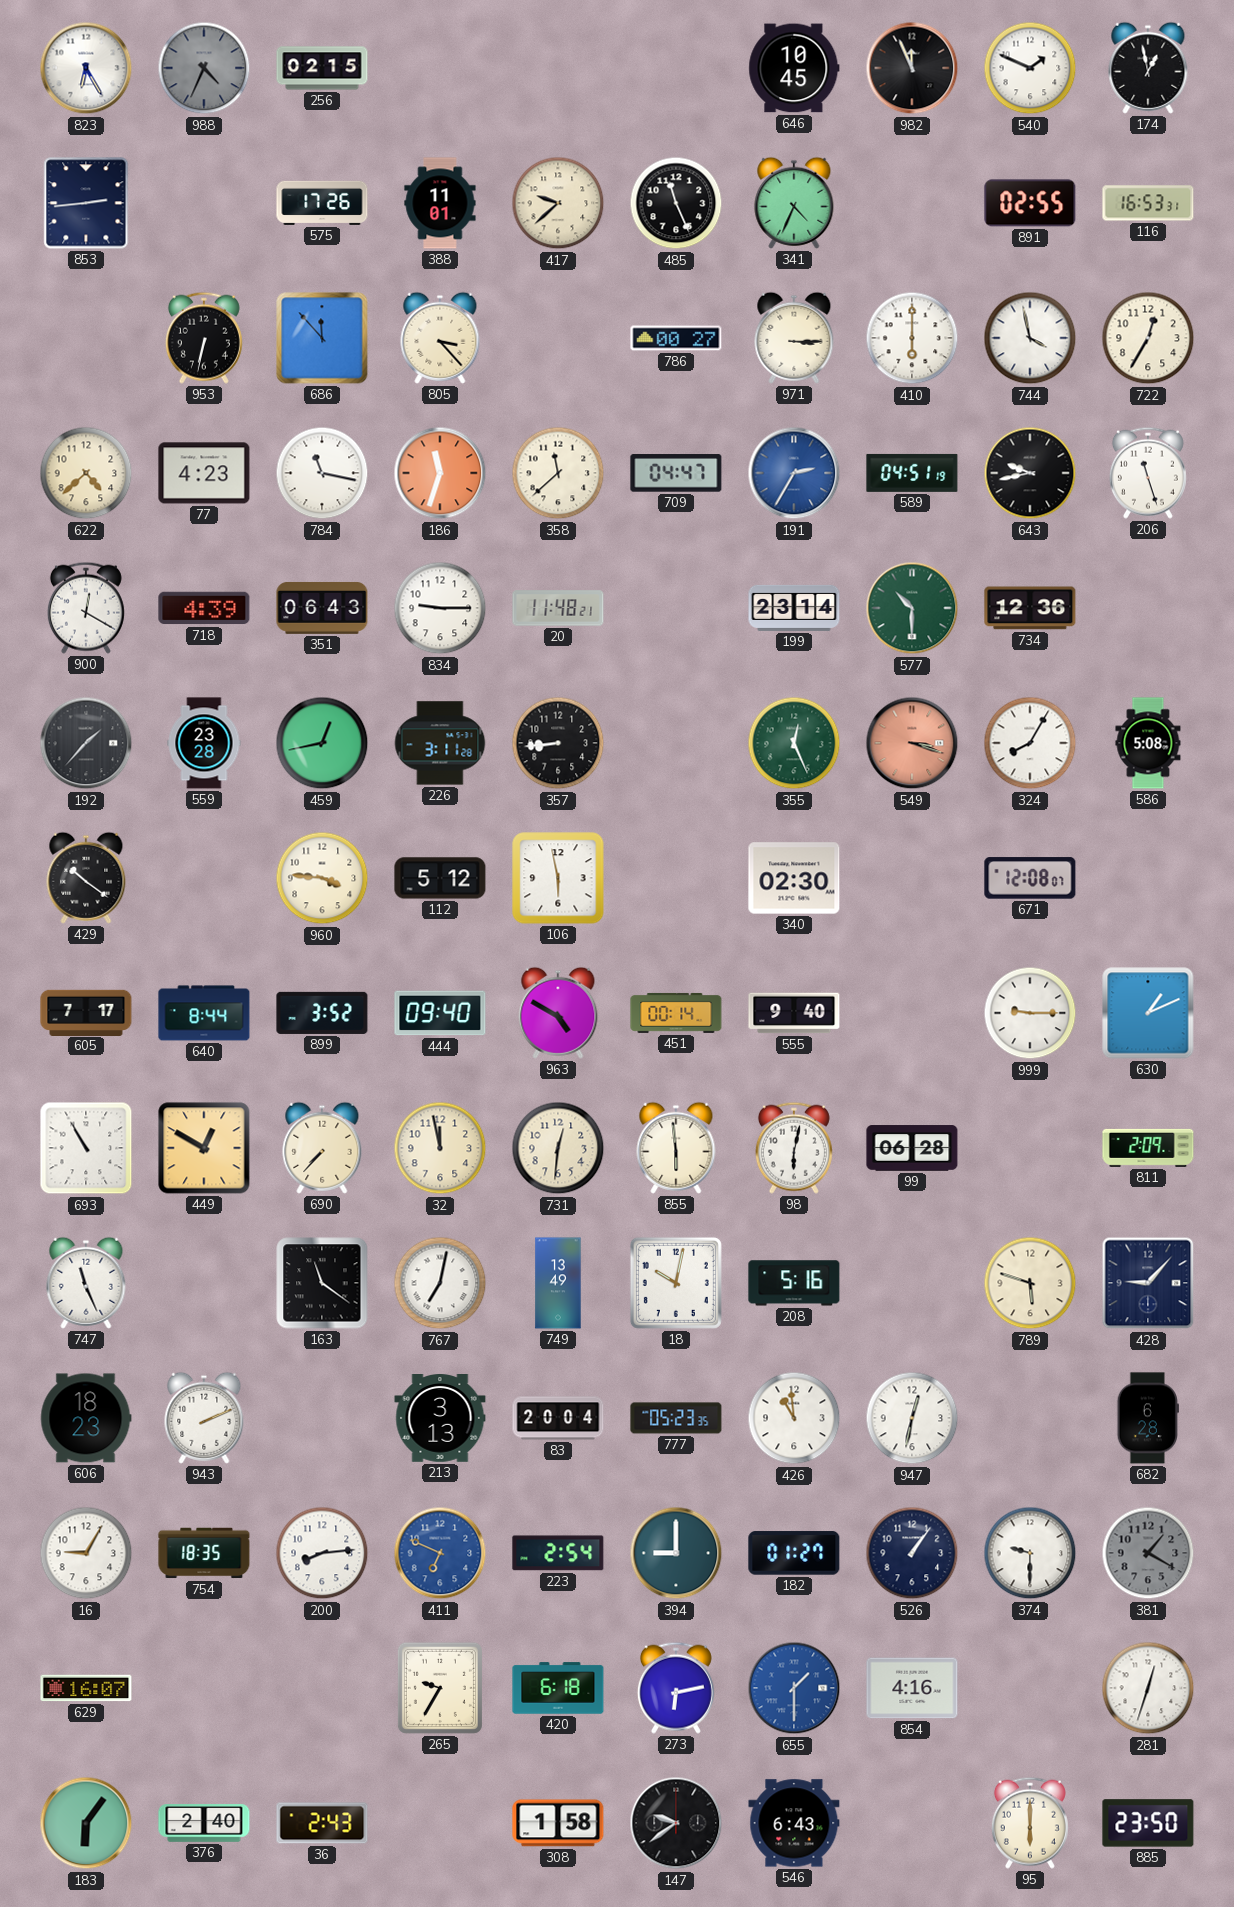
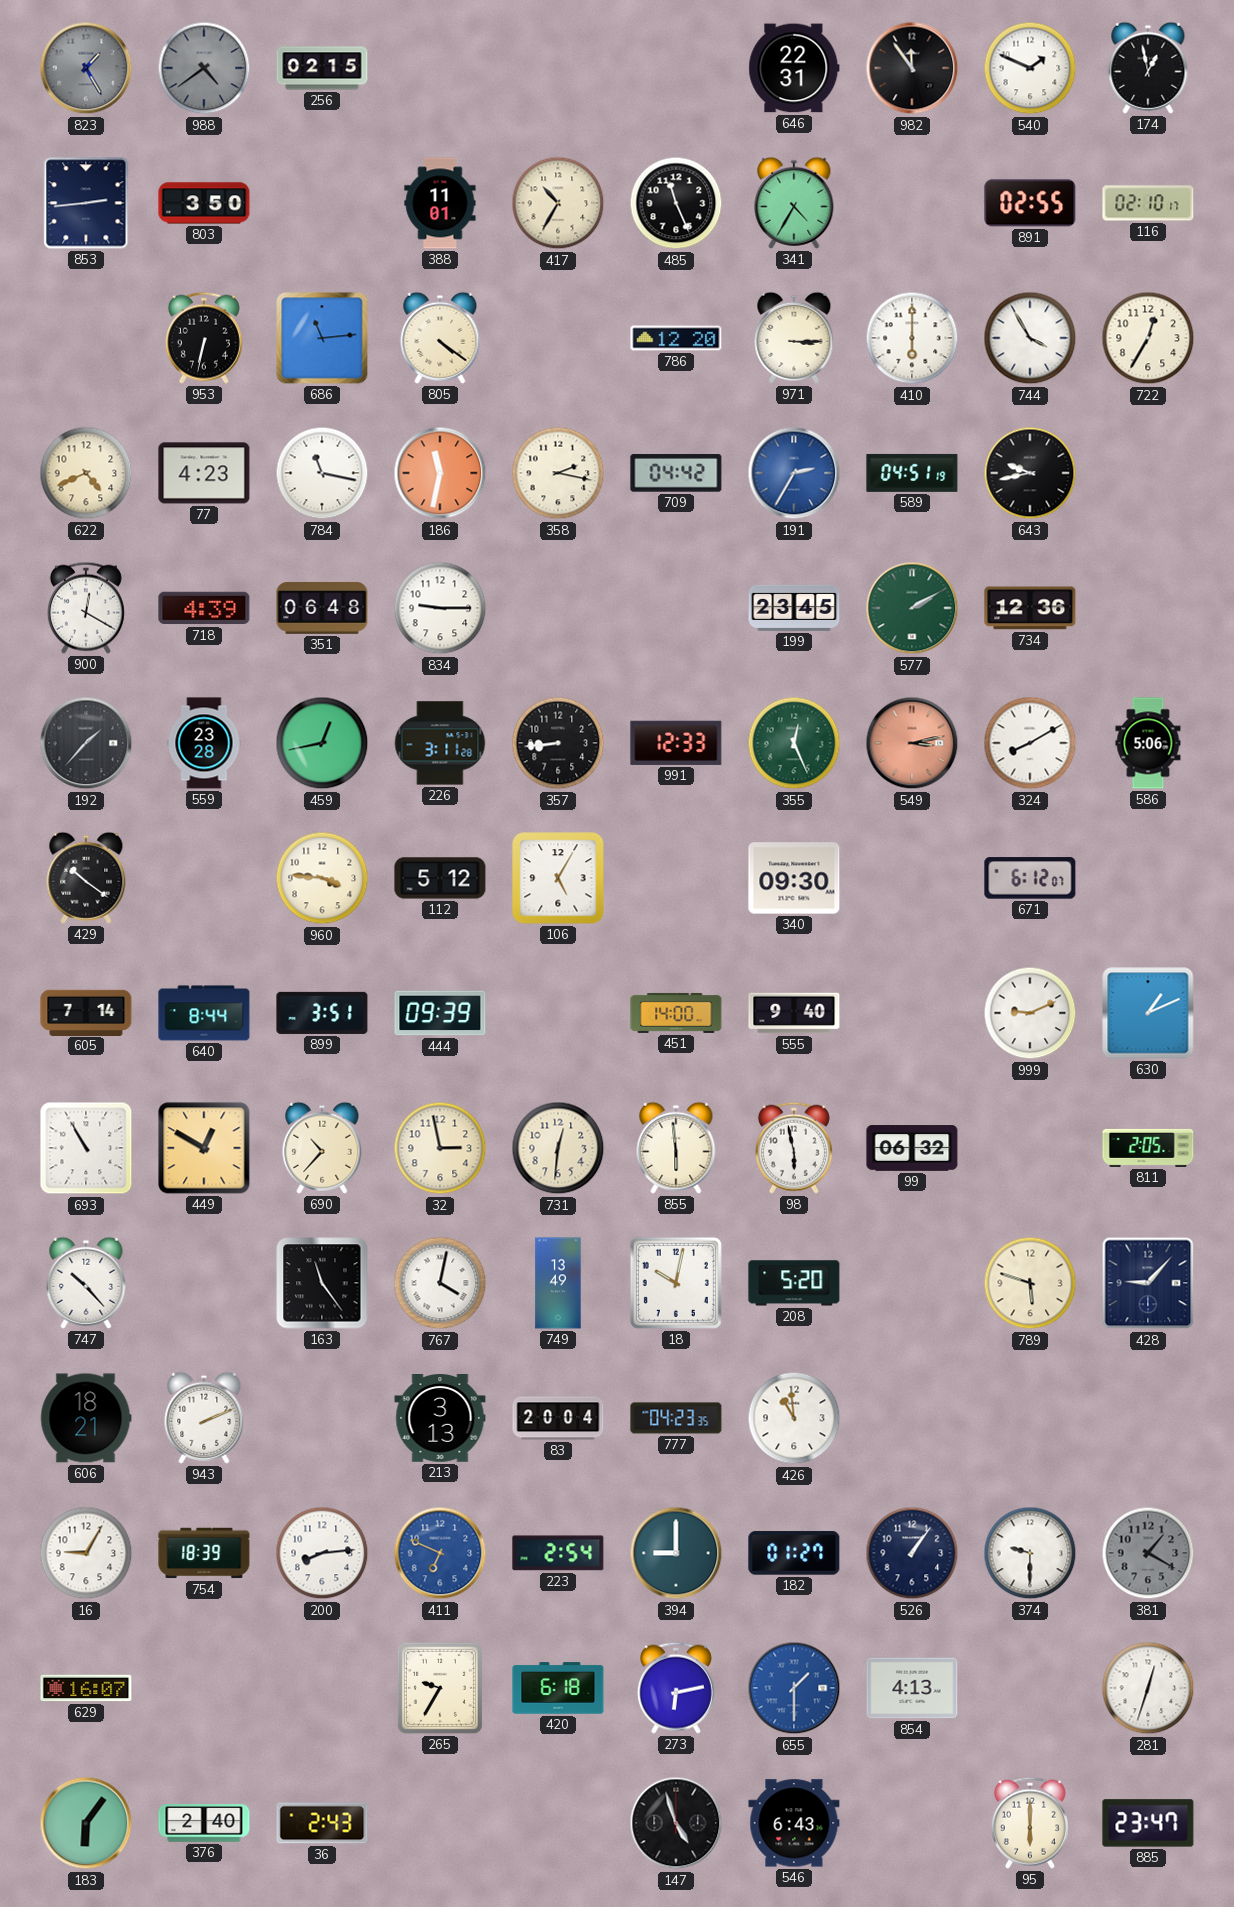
823: 6:25 -> 1:25 (86, 68)
823 dial: white -> grey (86, 68)
988: 4:34 -> 4:39 (204, 68)
646: 10:45 -> 22:31 (794, 68)
982: 11:56 -> 11:54 (912, 68)
803: none -> 3:50 (204, 203)
575: 17:26 -> none (322, 203)
417: 9:38 -> 10:35 (558, 203)
341: 4:34 -> 4:35 (794, 203)
116: 16:53 -> 02:10 (1148, 203)
686: 11:53 -> 11:14 (322, 338)
805: 3:23 -> 4:21 (440, 338)
786: 00:27 -> 12:20 (676, 338)
744: 3:58 -> 3:55 (1030, 338)
622: 4:38 -> 4:41 (86, 473)
186: 11:33 -> 11:32 (440, 473)
358: 11:38 -> 2:17 (558, 473)
709: 04:47 -> 04:42 (676, 473)
206: 11:27 -> none (1148, 473)
351: 06:43 -> 06:48 (322, 608)
20: 11:48 -> none (558, 608)
199: 23:14 -> 23:45 (794, 608)
577: 10:30 -> 2:10 (912, 608)
991: none -> 12:33 (676, 743)
549: 3:18 -> 3:13 (912, 743)
324: 8:05 -> 8:10 (1030, 743)
586: 5:08 -> 5:06 (1148, 743)
106: 5:58 -> 5:05 (558, 878)
340: 02:30 -> 09:30 (794, 878)
671: 12:08 -> 6:12 (1030, 878)
605: 7:17 -> 7:14 (86, 1012)
899: 3:52 -> 3:51 (322, 1013)
444: 09:40 -> 09:39 (440, 1013)
963: 4:50 -> none (558, 1013)
451: 00:14 -> 14:00 (676, 1013)
999: 9:15 -> 9:11 (1030, 1013)
690: 7:37 -> 10:37 (322, 1148)
32: 11:58 -> 2:58 (440, 1148)
98: 6:02 -> 5:58 (794, 1148)
99: 06:28 -> 06:32 (912, 1148)
811: 2:09 -> 2:05 (1148, 1148)
747: 11:26 -> 10:23 (86, 1283)
163: 11:21 -> 11:24 (322, 1283)
767: 7:02 -> 4:02 (440, 1283)
208: 5:16 -> 5:20 (794, 1283)
606: 18:23 -> 18:21 (86, 1418)
777: 05:23 -> 04:23 (676, 1418)
947: 12:32 -> none (912, 1418)
682: 6:28 -> none (1148, 1418)
754: 18:35 -> 18:39 (204, 1553)
854: 4:16 -> 4:13 (912, 1688)
308: 1:58 -> none (558, 1823)
147: 9:39 -> 4:57 (676, 1823)
885: 23:50 -> 23:47 (1148, 1823)
